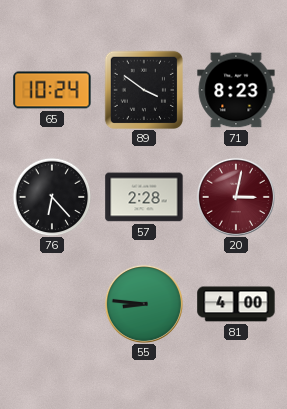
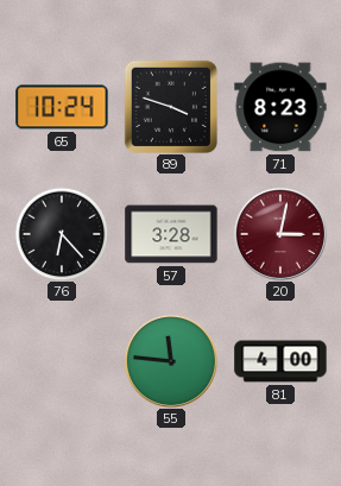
89: 3:51 -> 3:48 (170, 106)
57: 2:28 -> 3:28 (171, 234)
55: 8:46 -> 11:46 (171, 361)
